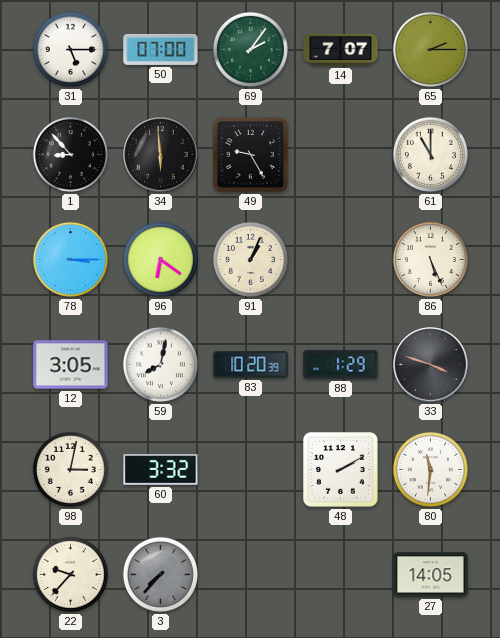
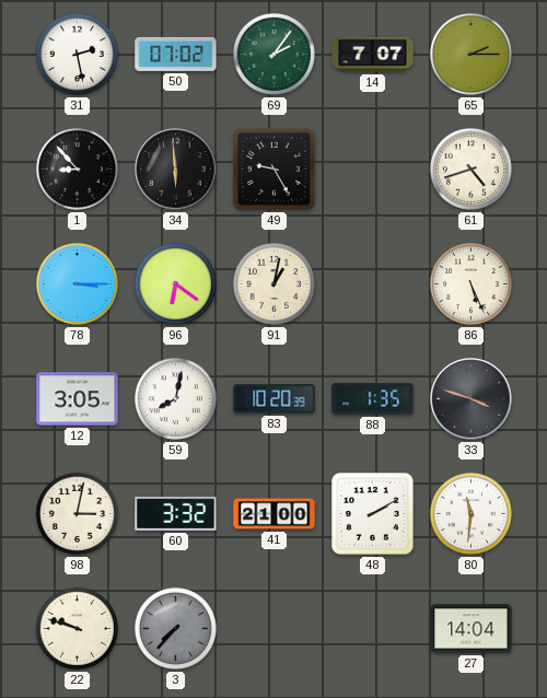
31: 5:15 -> 2:28 (77, 54)
50: 07:00 -> 07:02 (176, 54)
61: 11:00 -> 4:42 (470, 168)
91: 1:04 -> 1:02 (273, 283)
88: 1:29 -> 1:35 (373, 399)
41: none -> 21:00 (275, 514)
22: 9:37 -> 9:48 (77, 628)
27: 14:05 -> 14:04 (472, 629)
